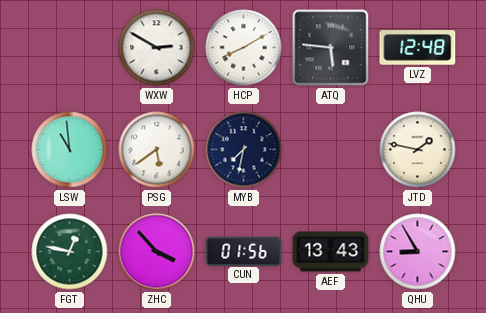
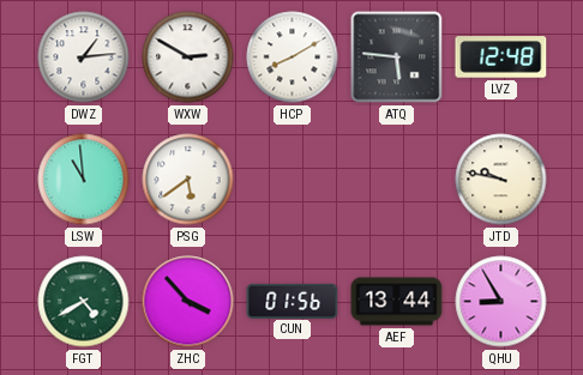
DWZ: none -> 1:14 (84, 58)
MYB: 7:32 -> none (244, 150)
JTD: 1:47 -> 9:47 (501, 180)
FGT: 12:47 -> 4:40 (84, 302)
AEF: 13:43 -> 13:44 (397, 302)
